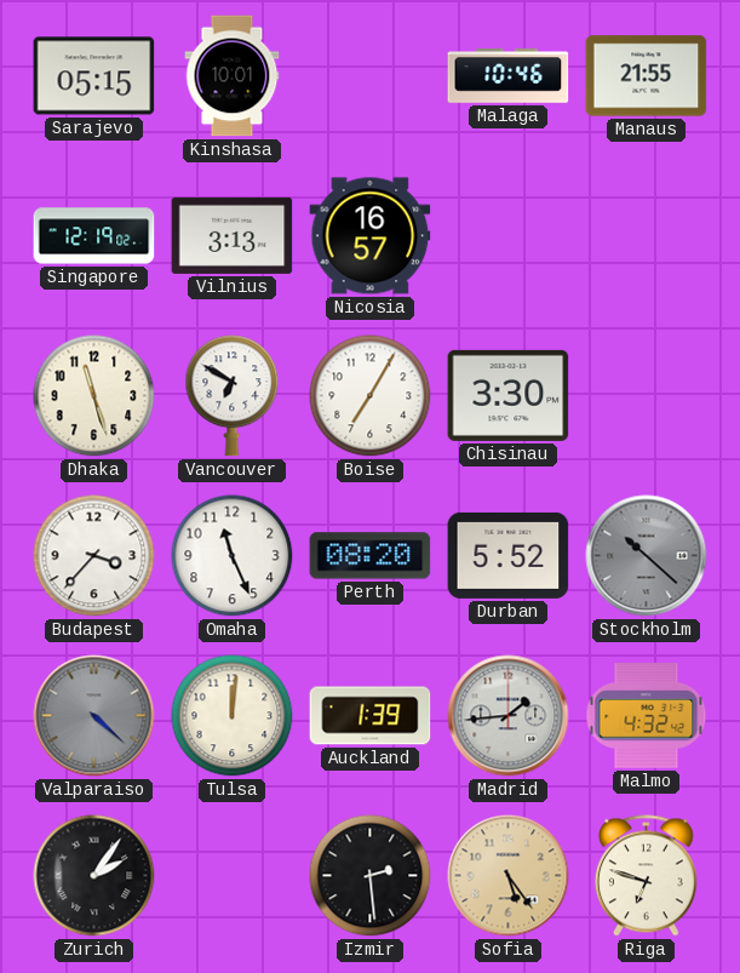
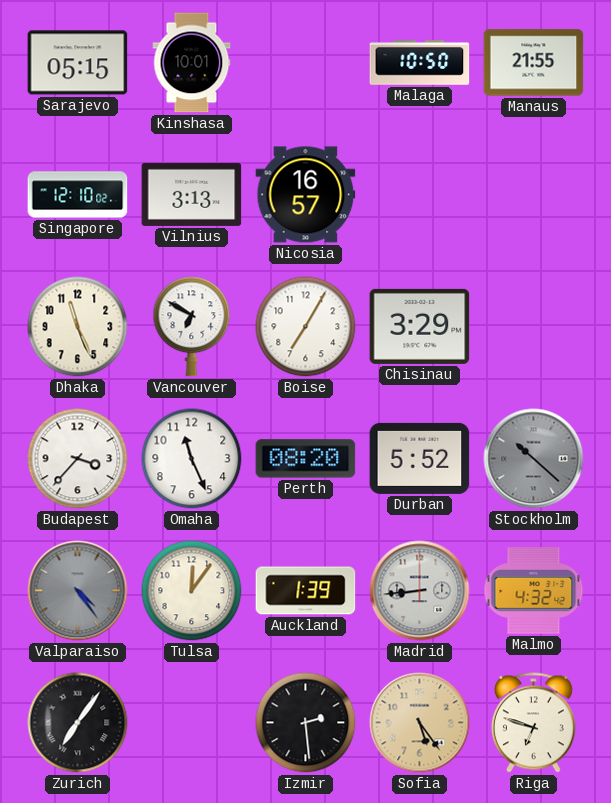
Malaga: 10:46 -> 10:50 (420, 63)
Singapore: 12:19 -> 12:10 (78, 195)
Dhaka: 11:27 -> 11:26 (78, 327)
Chisinau: 3:30 -> 3:29 (420, 326)
Valparaiso: 4:22 -> 4:24 (78, 591)
Tulsa: 12:01 -> 12:06 (192, 591)
Madrid: 1:44 -> 8:44 (420, 591)
Zurich: 2:06 -> 7:06 (78, 723)
